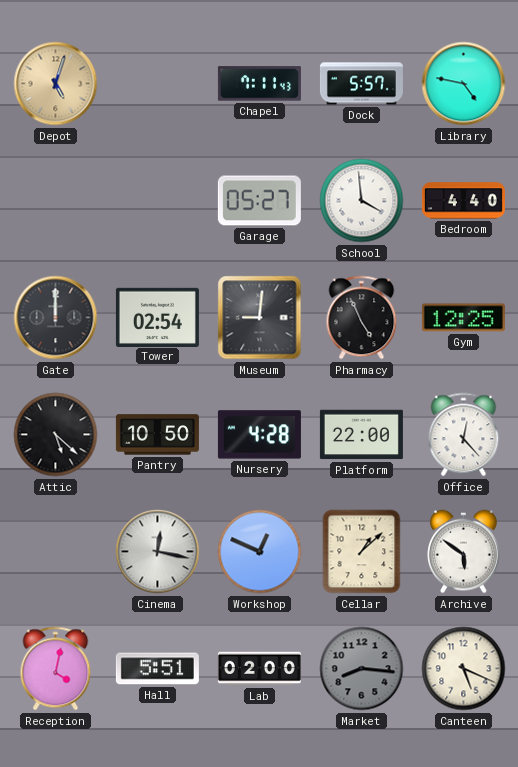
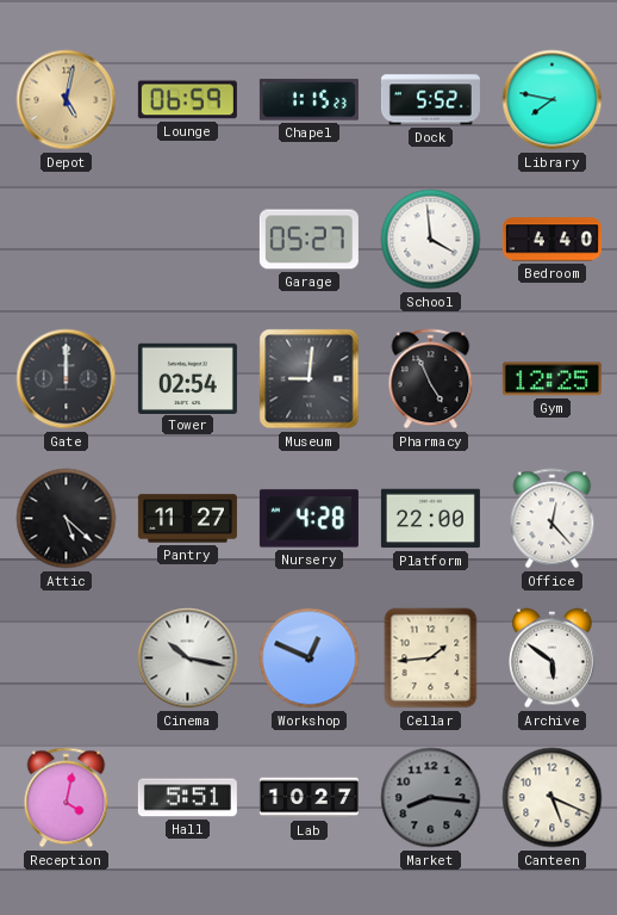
Depot: 5:03 -> 5:02 (67, 100)
Lounge: none -> 06:59 (187, 100)
Chapel: 7:11 -> 1:15 (308, 100)
Dock: 5:57 -> 5:52 (430, 100)
Library: 4:47 -> 7:47 (553, 100)
Pantry: 10:50 -> 11:27 (187, 519)
Cinema: 12:17 -> 10:17 (188, 659)
Cellar: 1:08 -> 1:44 (431, 659)
Lab: 02:00 -> 10:27 (308, 798)
